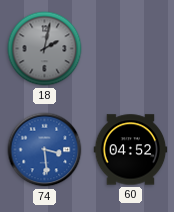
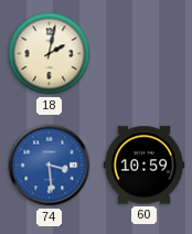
18 dial: grey -> cream (50, 54)
60: 04:52 -> 10:59 (145, 166)
